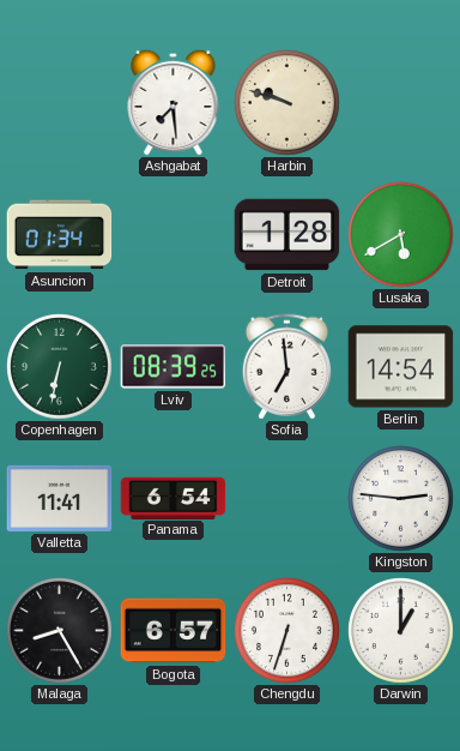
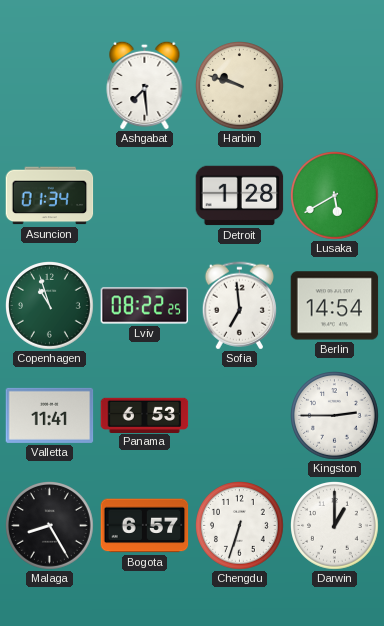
Copenhagen: 6:32 -> 10:57 (50, 306)
Lviv: 08:39 -> 08:22 (145, 306)
Panama: 6:54 -> 6:53 (145, 415)
Kingston: 2:46 -> 2:45 (335, 416)
